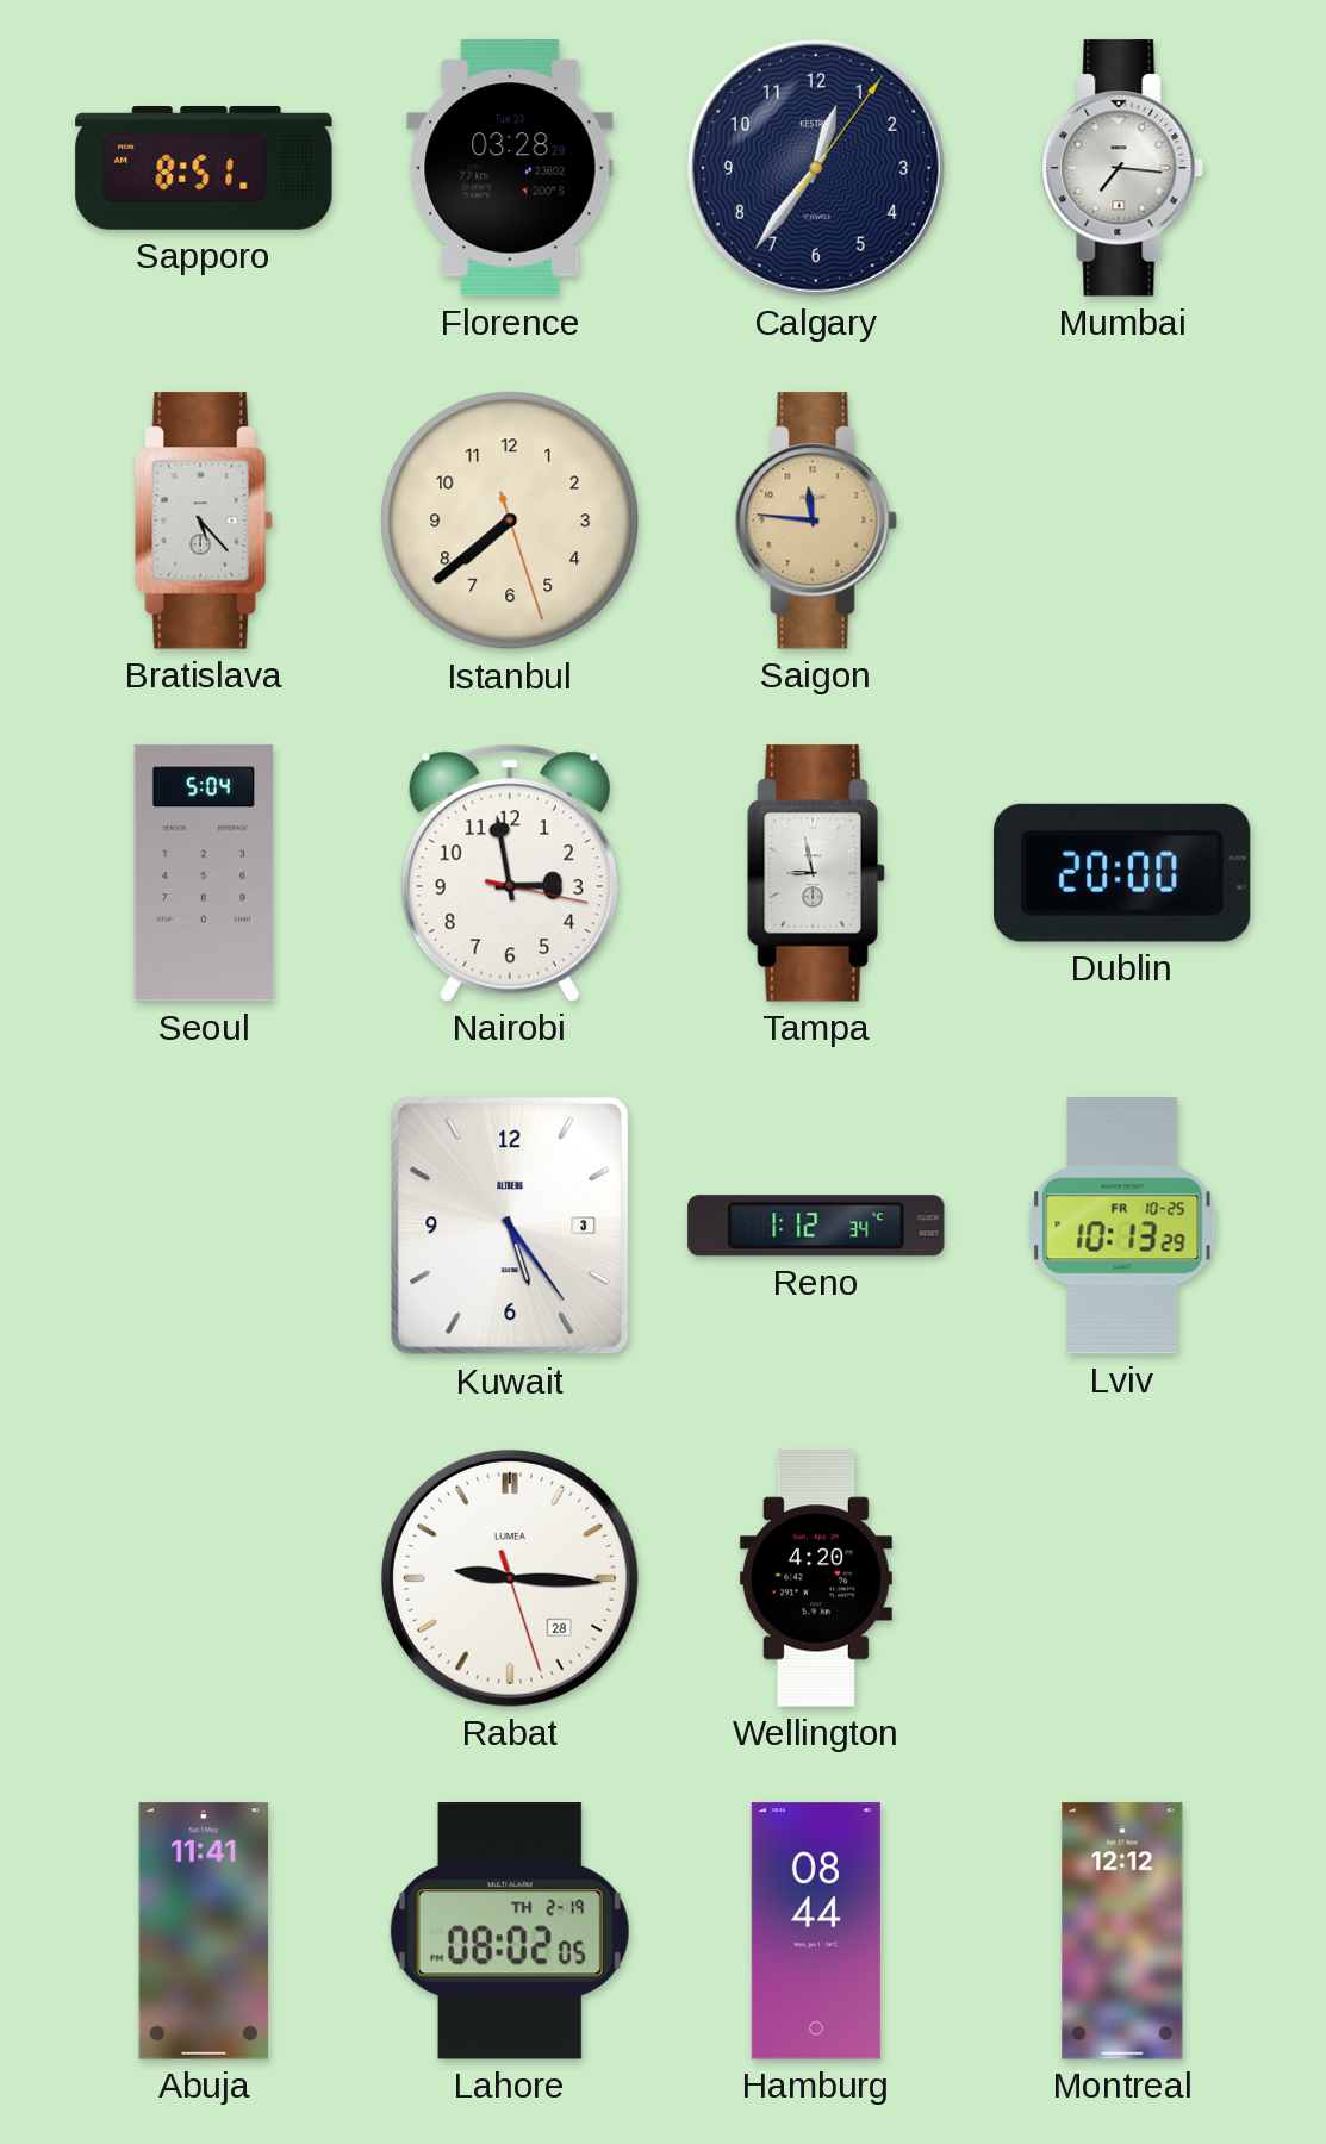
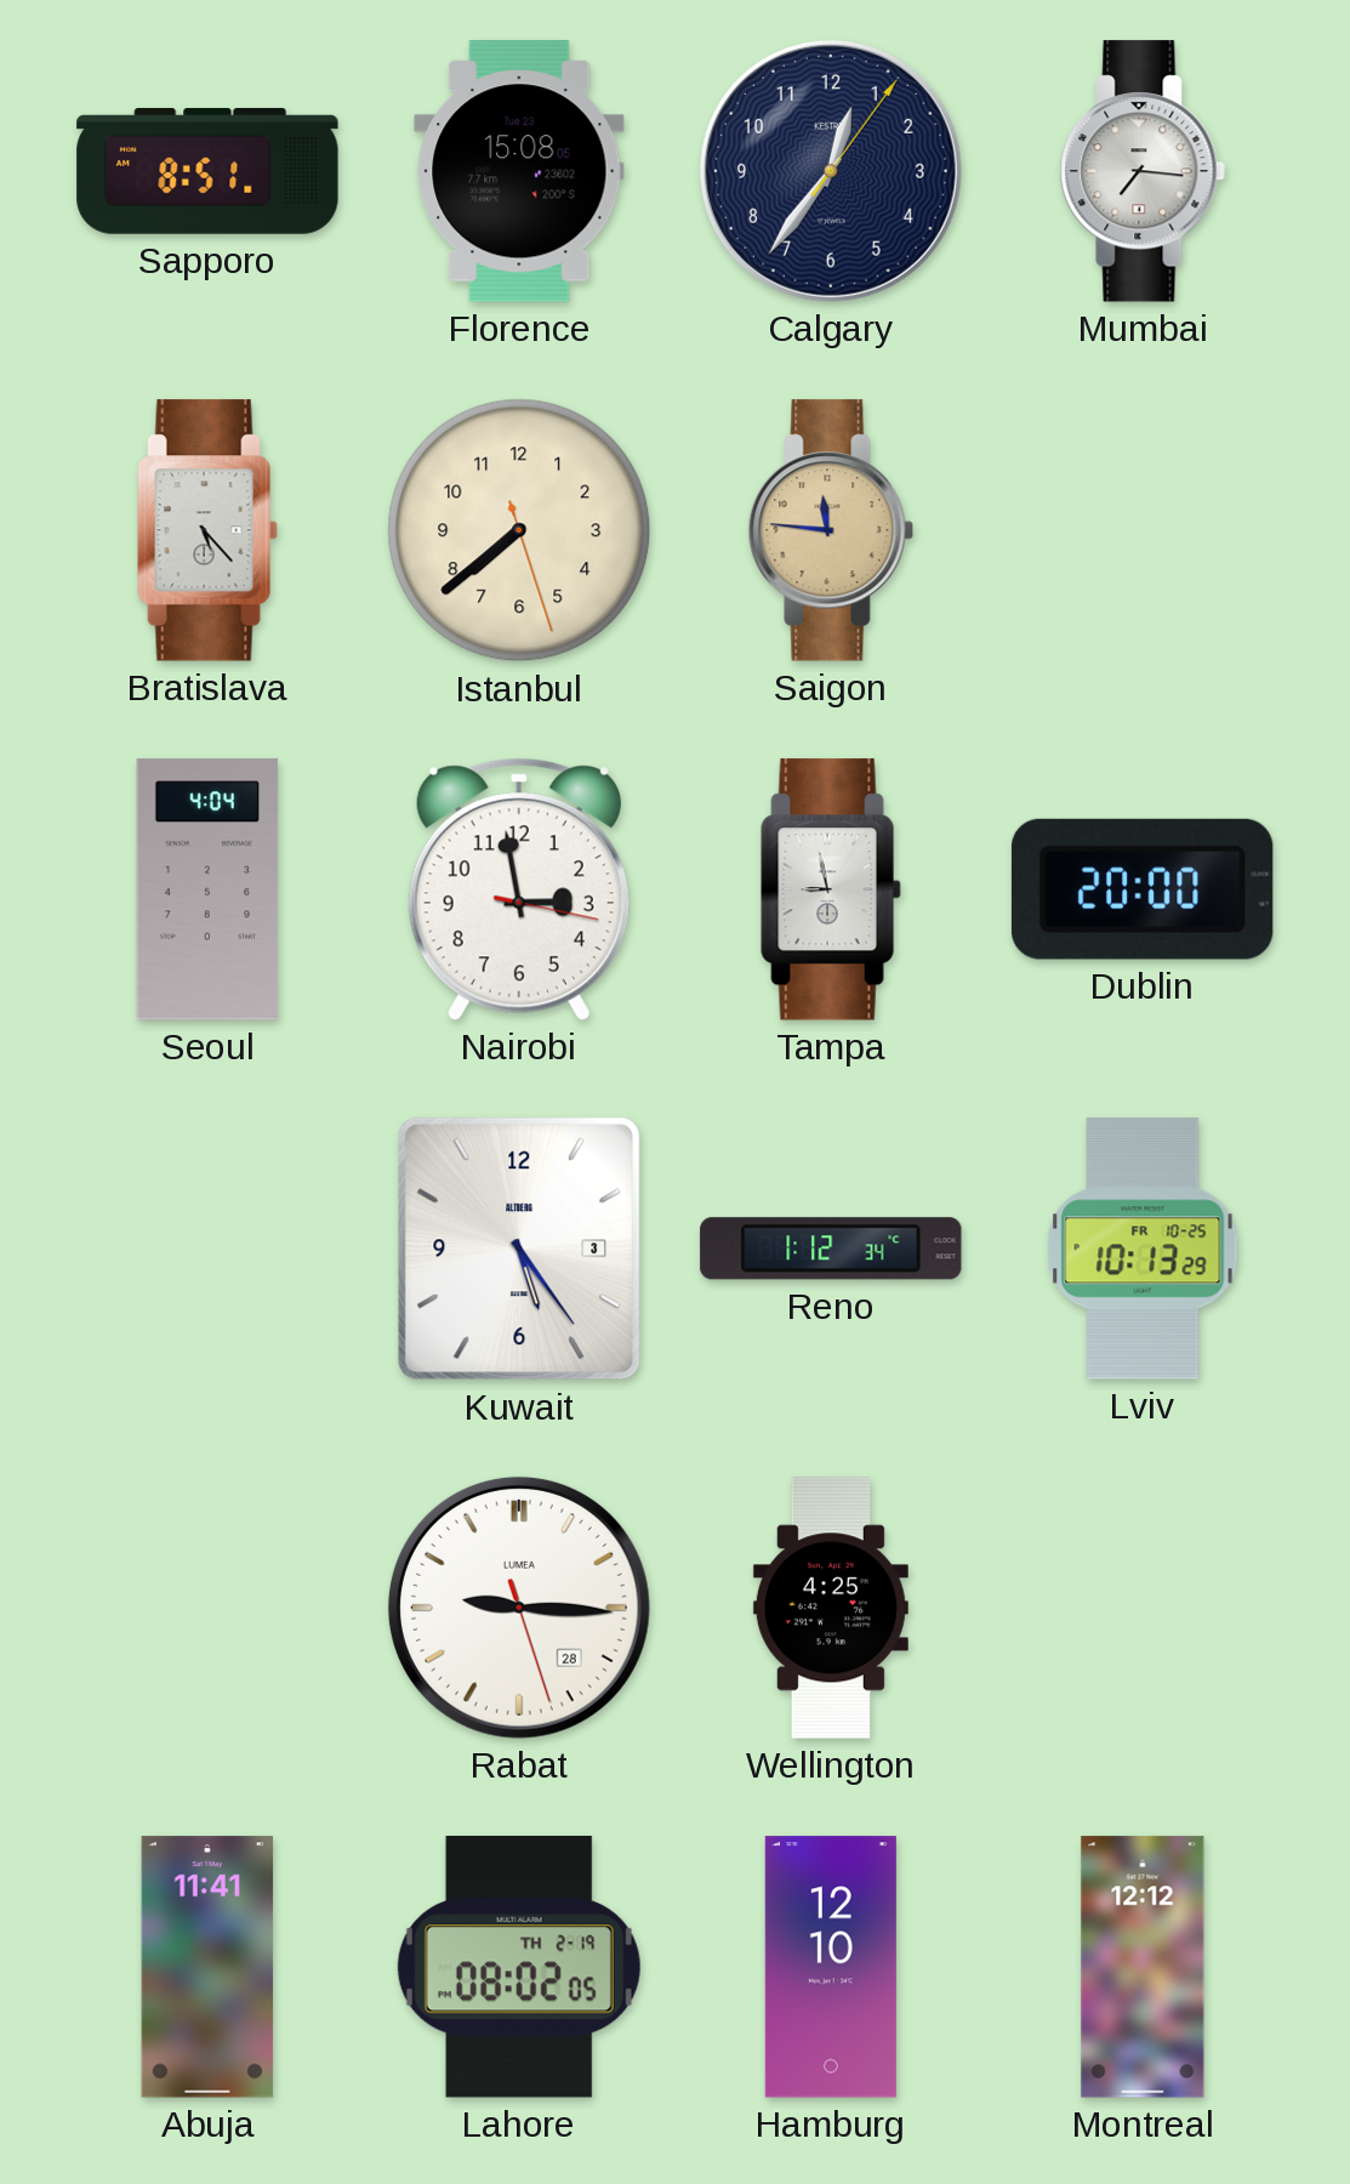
Florence: 03:28 -> 15:08 (519, 171)
Seoul: 5:04 -> 4:04 (207, 889)
Wellington: 4:20 -> 4:25 (831, 1608)
Hamburg: 08:44 -> 12:10 (831, 1967)
